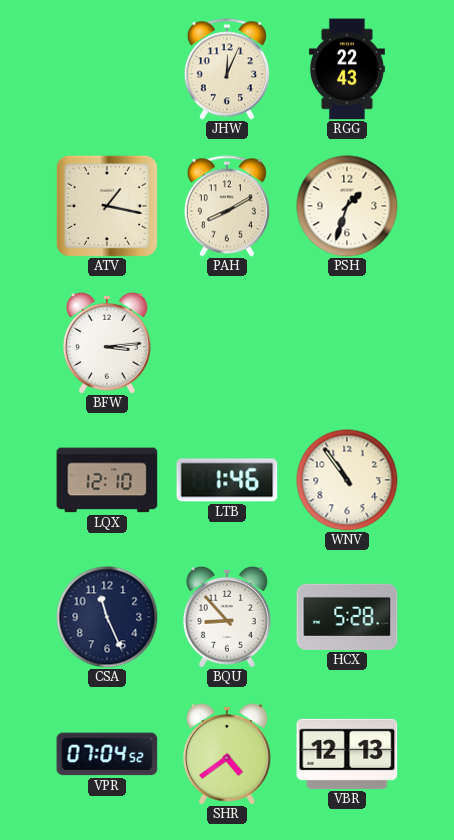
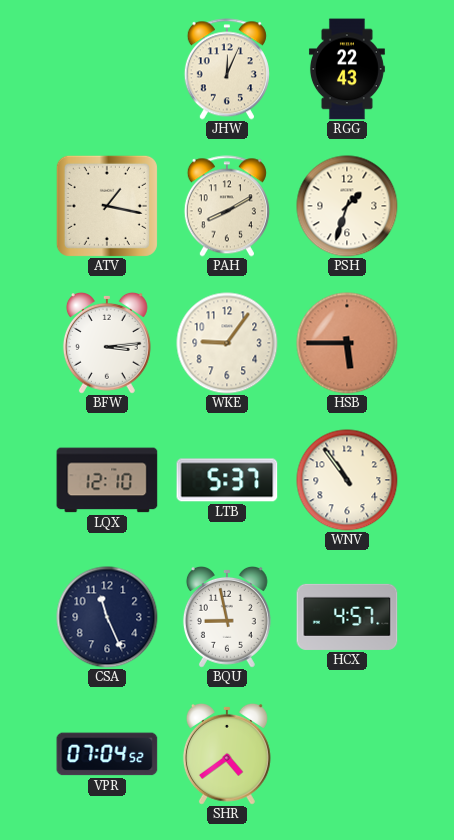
WKE: none -> 9:06 (227, 343)
HSB: none -> 5:45 (347, 343)
LTB: 1:46 -> 5:37 (227, 480)
BQU: 8:53 -> 8:58 (227, 617)
HCX: 5:28 -> 4:57 (347, 617)
VBR: 12:13 -> none (347, 754)
